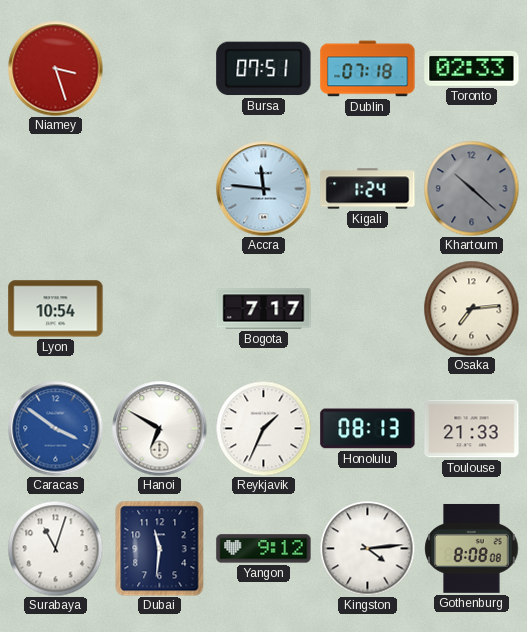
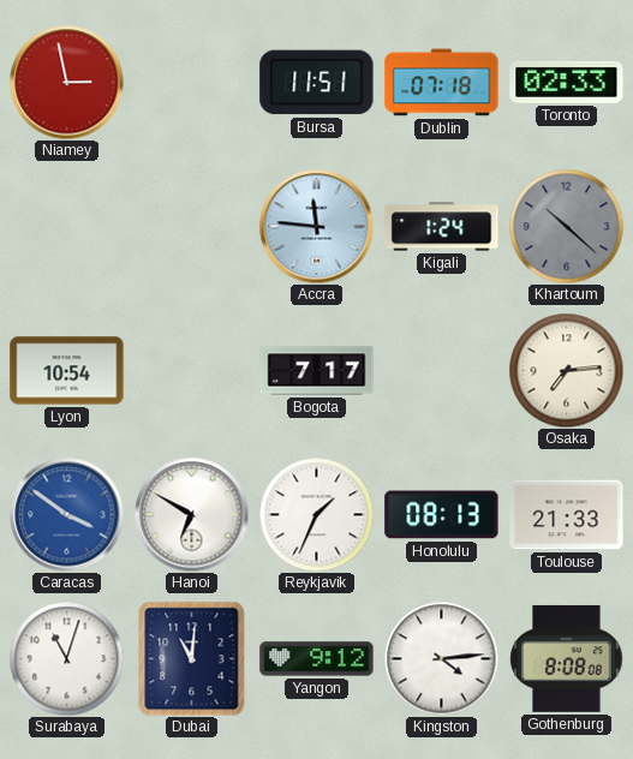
Niamey: 3:27 -> 2:58 (66, 82)
Bursa: 07:51 -> 11:51 (317, 83)
Dubai: 11:31 -> 11:01 (192, 658)
